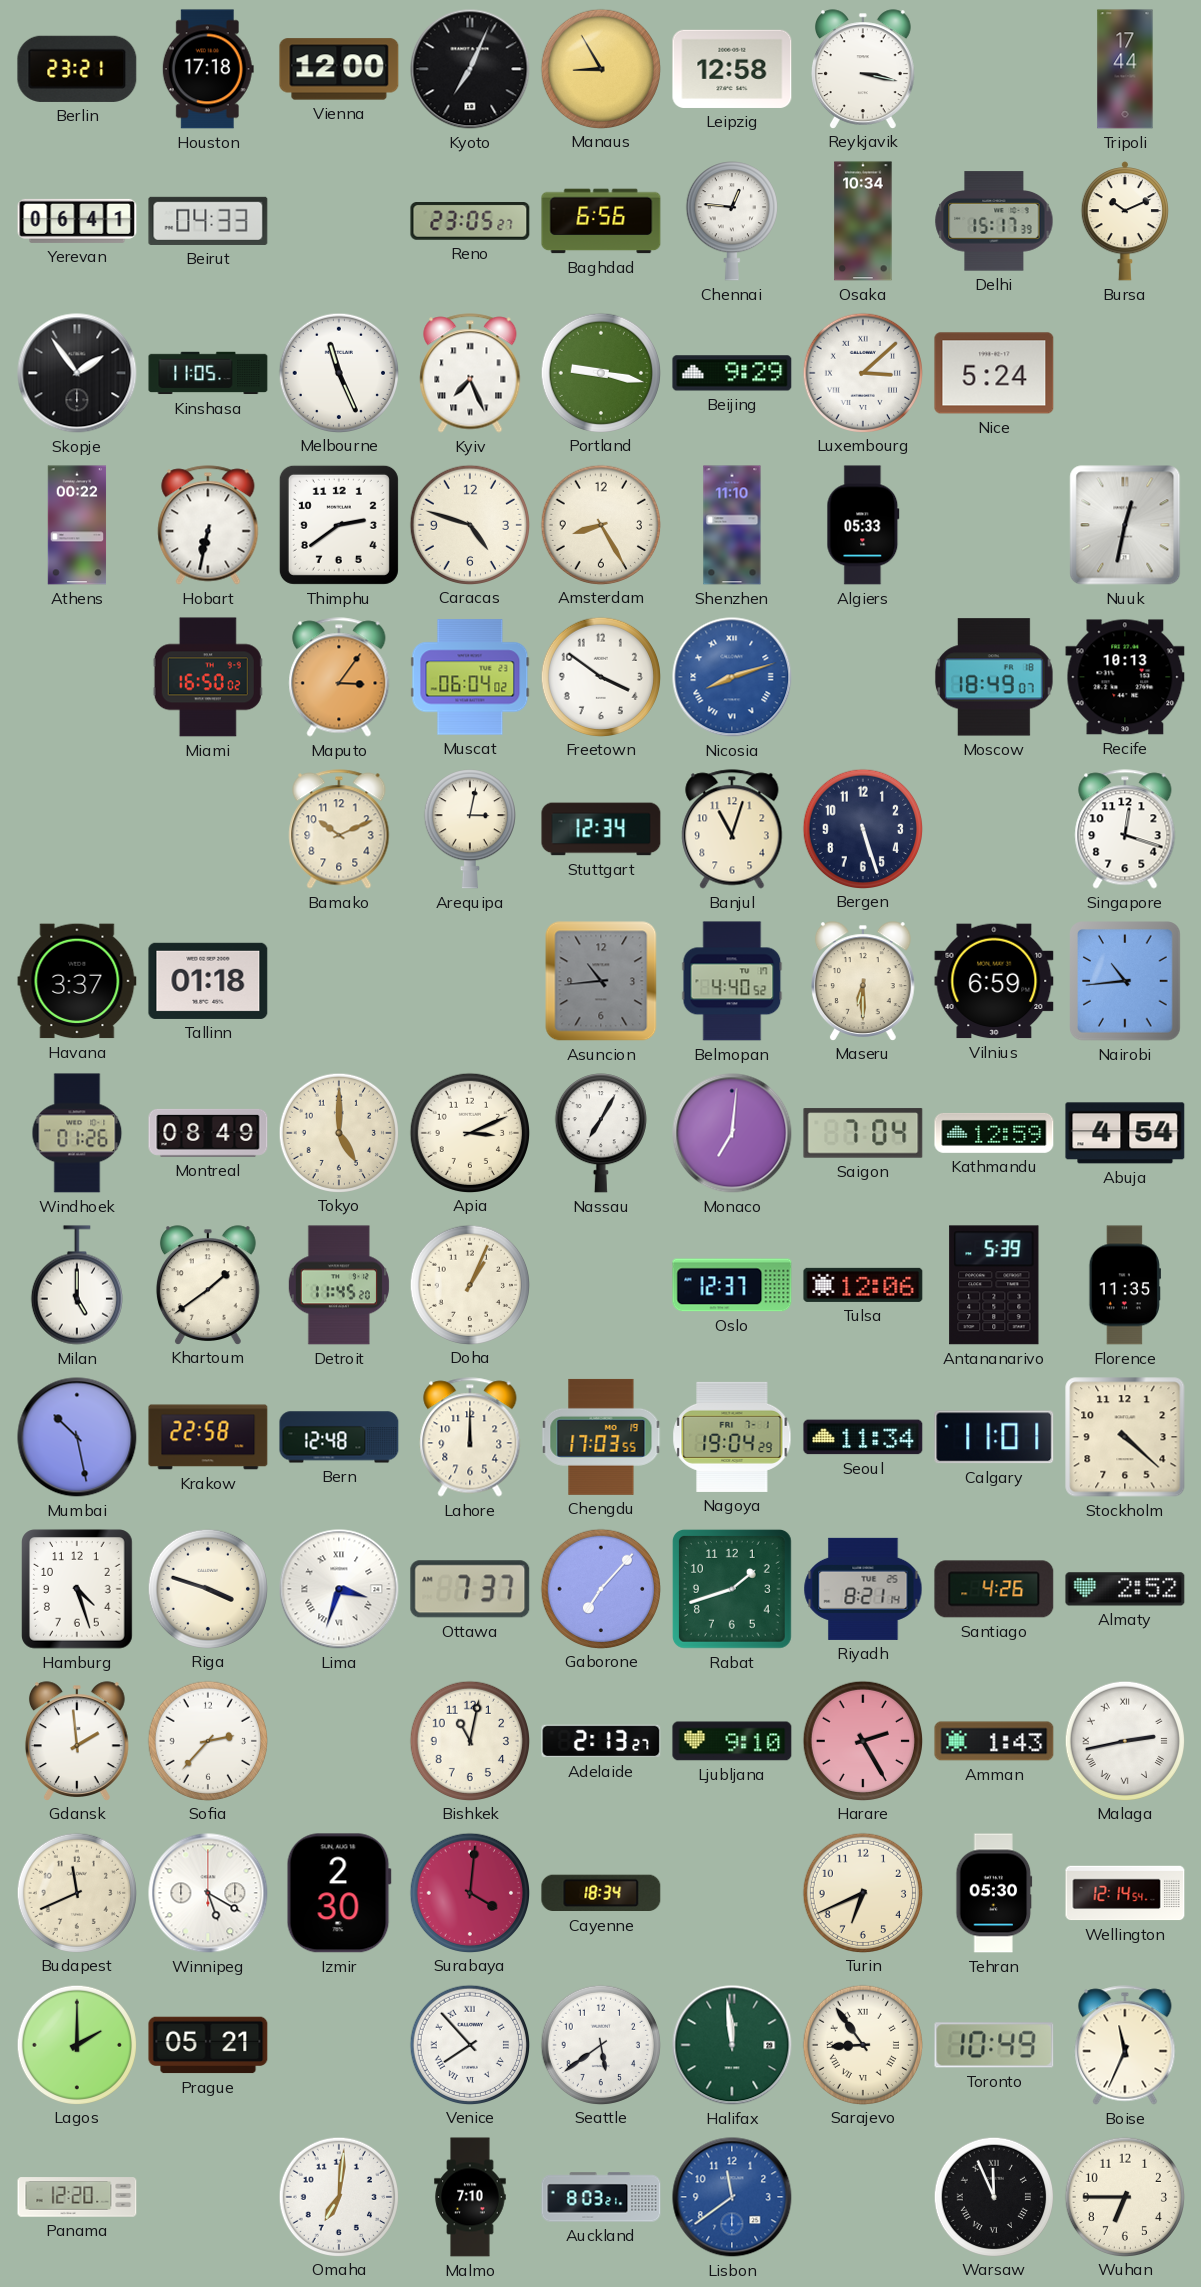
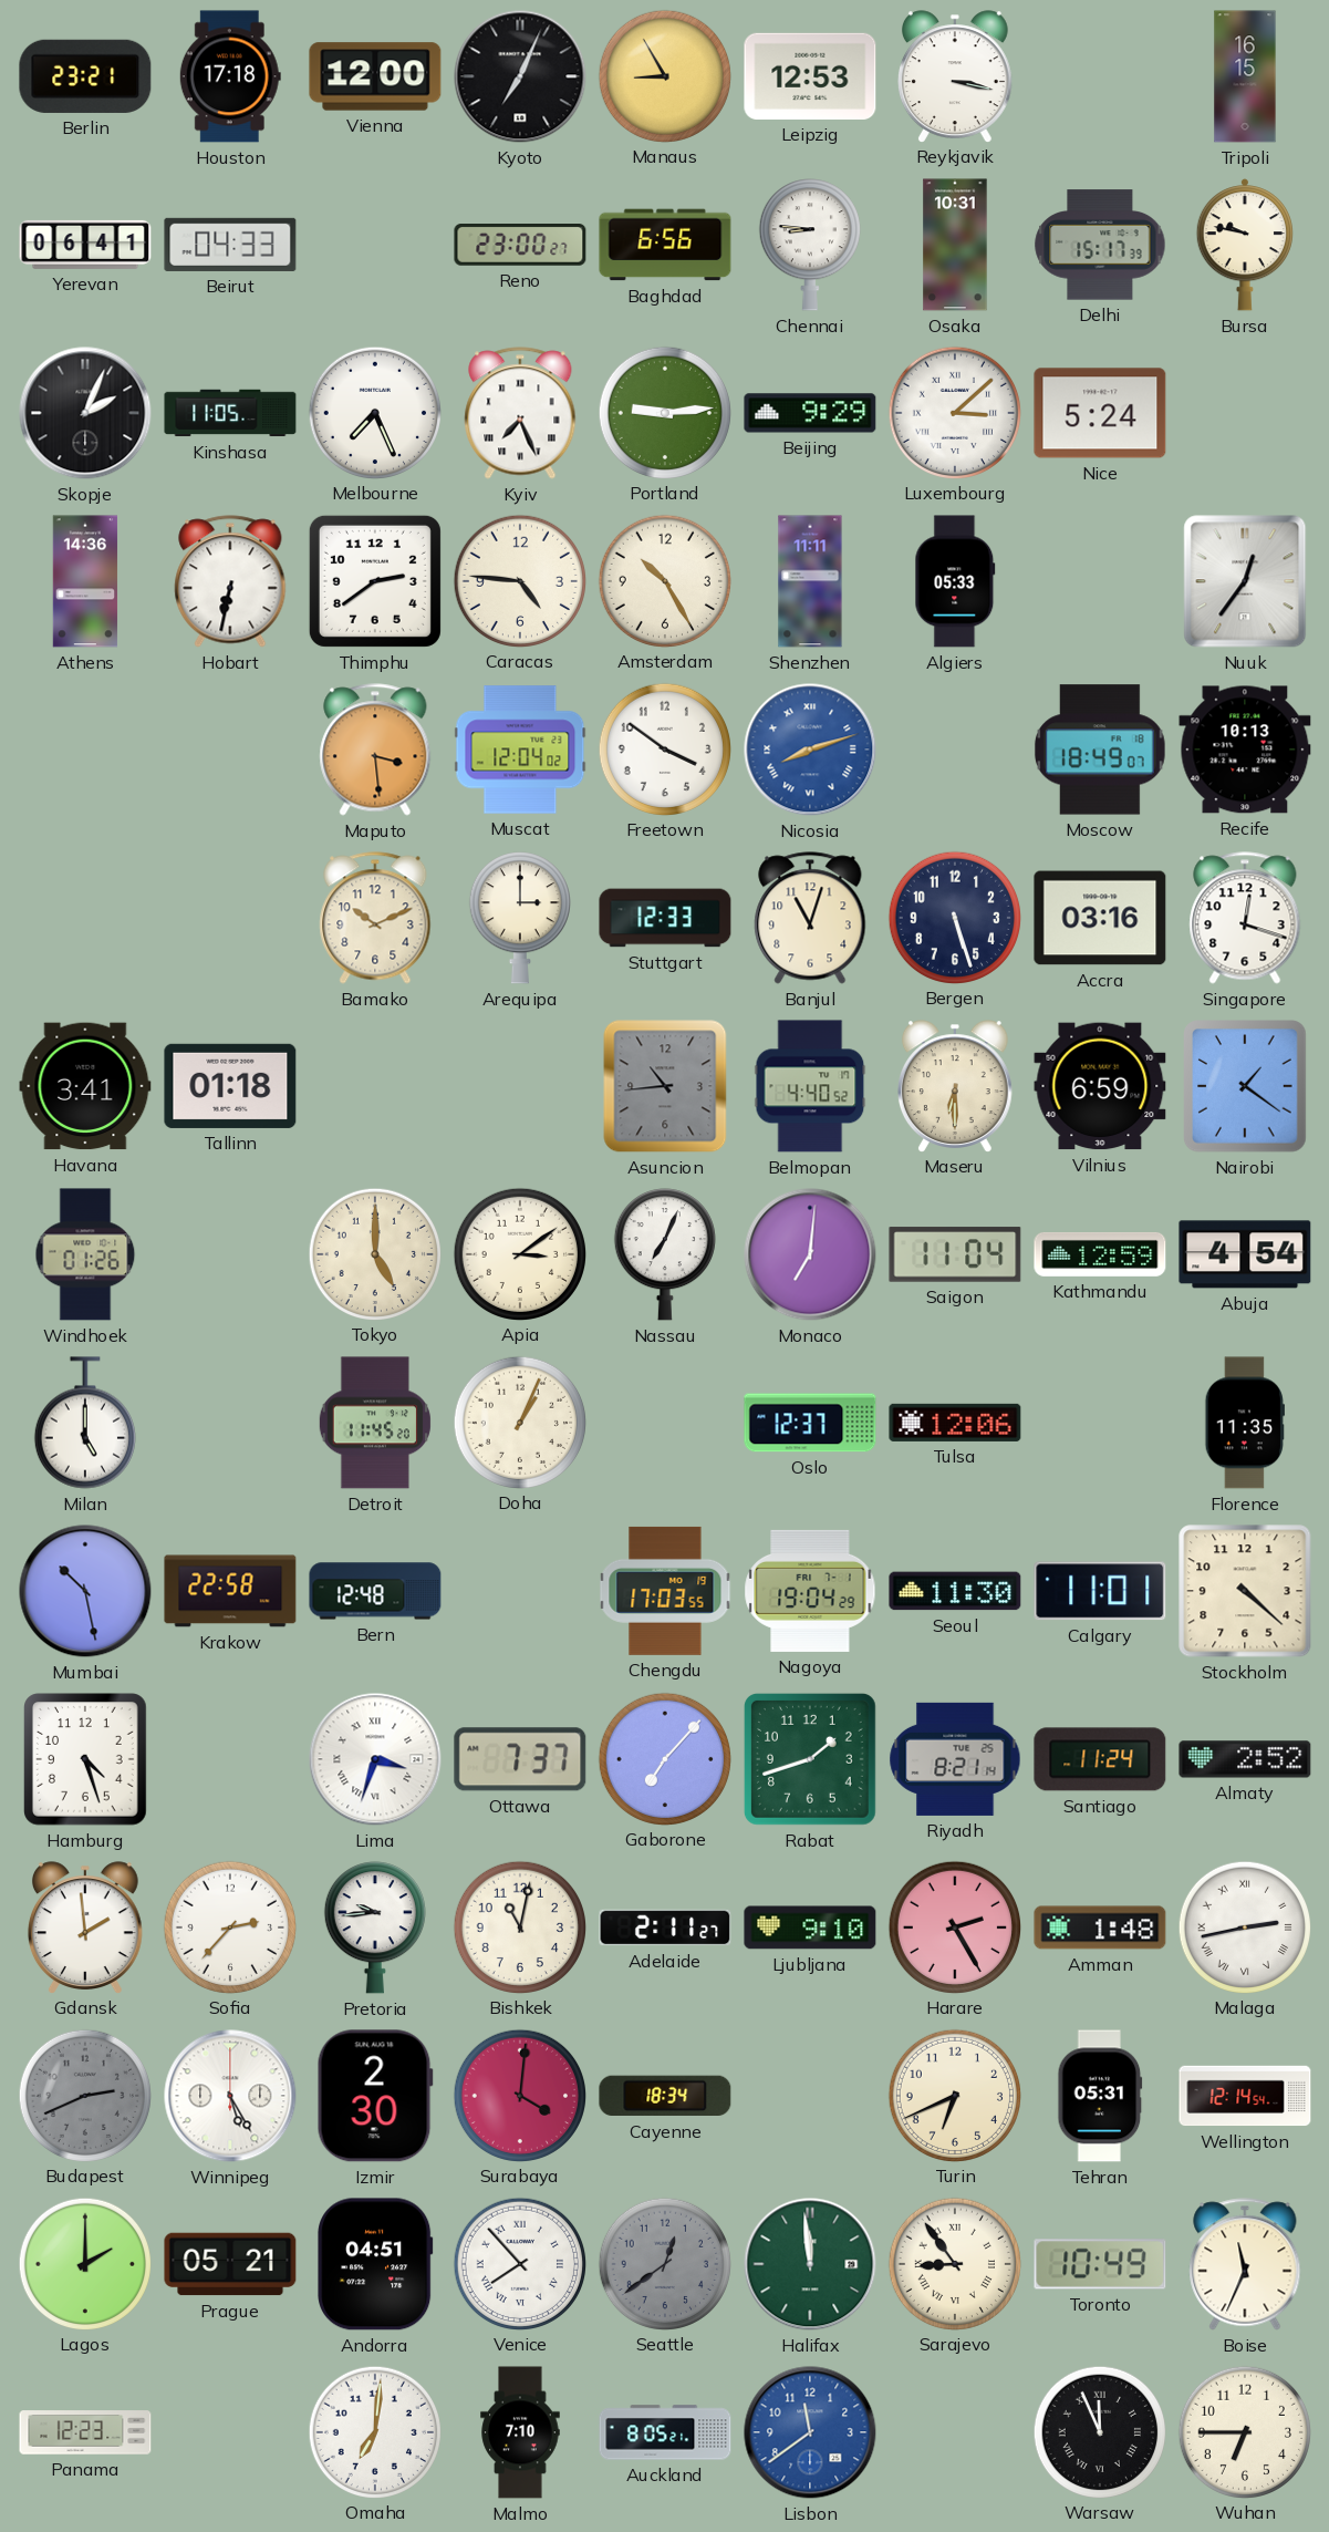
Leipzig: 12:58 -> 12:53 (810, 76)
Tripoli: 17:44 -> 16:15 (1245, 76)
Reno: 23:05 -> 23:00 (520, 246)
Chennai: 12:46 -> 8:46 (810, 245)
Osaka: 10:34 -> 10:31 (955, 245)
Bursa: 10:11 -> 9:47 (1245, 245)
Skopje: 1:54 -> 2:04 (85, 413)
Melbourne: 11:26 -> 7:26 (374, 412)
Portland: 9:17 -> 9:14 (664, 412)
Athens: 00:22 -> 14:36 (85, 581)
Caracas: 4:48 -> 4:46 (519, 580)
Amsterdam: 8:25 -> 10:25 (664, 580)
Shenzhen: 11:10 -> 11:11 (810, 581)
Nuuk: 12:32 -> 12:36 (1245, 581)
Miami: 16:50 -> none (208, 677)
Maputo: 3:06 -> 3:29 (375, 750)
Muscat: 06:04 -> 12:04 (520, 750)
Arequipa: 3:02 -> 3:00 (520, 918)
Stuttgart: 12:34 -> 12:33 (665, 918)
Accra: none -> 03:16 (1100, 918)
Havana: 3:37 -> 3:41 (85, 1086)
Nairobi: 10:44 -> 1:21 (1245, 1086)
Montreal: 08:49 -> none (208, 1133)
Apia: 3:11 -> 3:09 (519, 1253)
Nassau: 7:05 -> 7:04 (665, 1254)
Saigon: 7:04 -> 11:04 (955, 1254)
Khartoum: 1:39 -> none (208, 1285)
Antananarivo: 5:39 -> none (994, 1285)
Lahore: 12:00 -> none (470, 1437)
Seoul: 11:34 -> 11:30 (955, 1591)
Riga: 3:48 -> none (207, 1588)
Santiago: 4:26 -> 11:24 (1100, 1759)
Pretoria: none -> 9:44 (375, 1928)
Adelaide: 2:13 -> 2:11 (665, 1928)
Amman: 1:43 -> 1:48 (1100, 1928)
Budapest: 11:41 -> 2:41 (84, 2095)
Budapest dial: cream -> grey (84, 2095)
Winnipeg: 5:20 -> 5:25 (230, 2096)
Tehran: 05:30 -> 05:31 (1100, 2096)
Andorra: none -> 04:51 (375, 2264)
Seattle: 5:39 -> 12:39 (664, 2263)
Seattle dial: white -> grey (664, 2263)
Panama: 12:20 -> 12:23 (85, 2432)
Auckland: 8:03 -> 8:05 (665, 2432)
